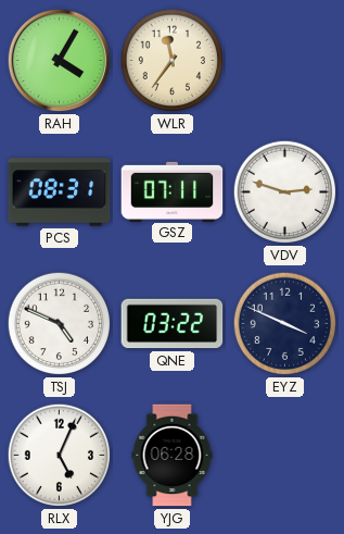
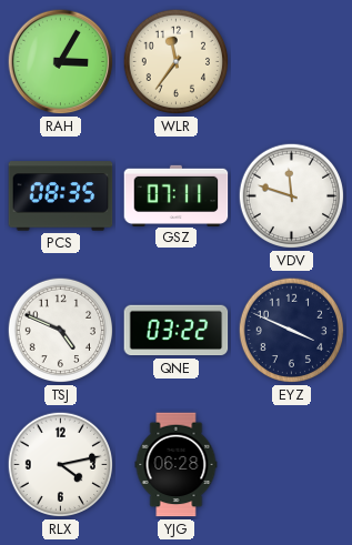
RAH: 4:05 -> 3:05 (61, 62)
PCS: 08:31 -> 08:35 (61, 196)
VDV: 2:48 -> 11:48 (292, 196)
RLX: 5:04 -> 4:13 (61, 465)
